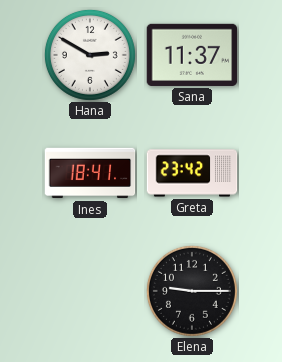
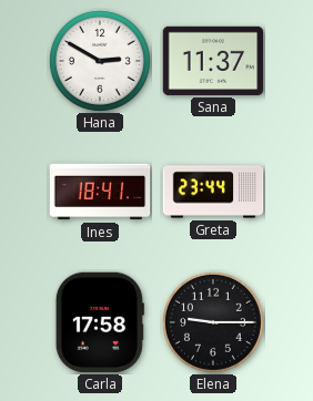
Greta: 23:42 -> 23:44 (213, 192)
Carla: none -> 17:58 (100, 322)
